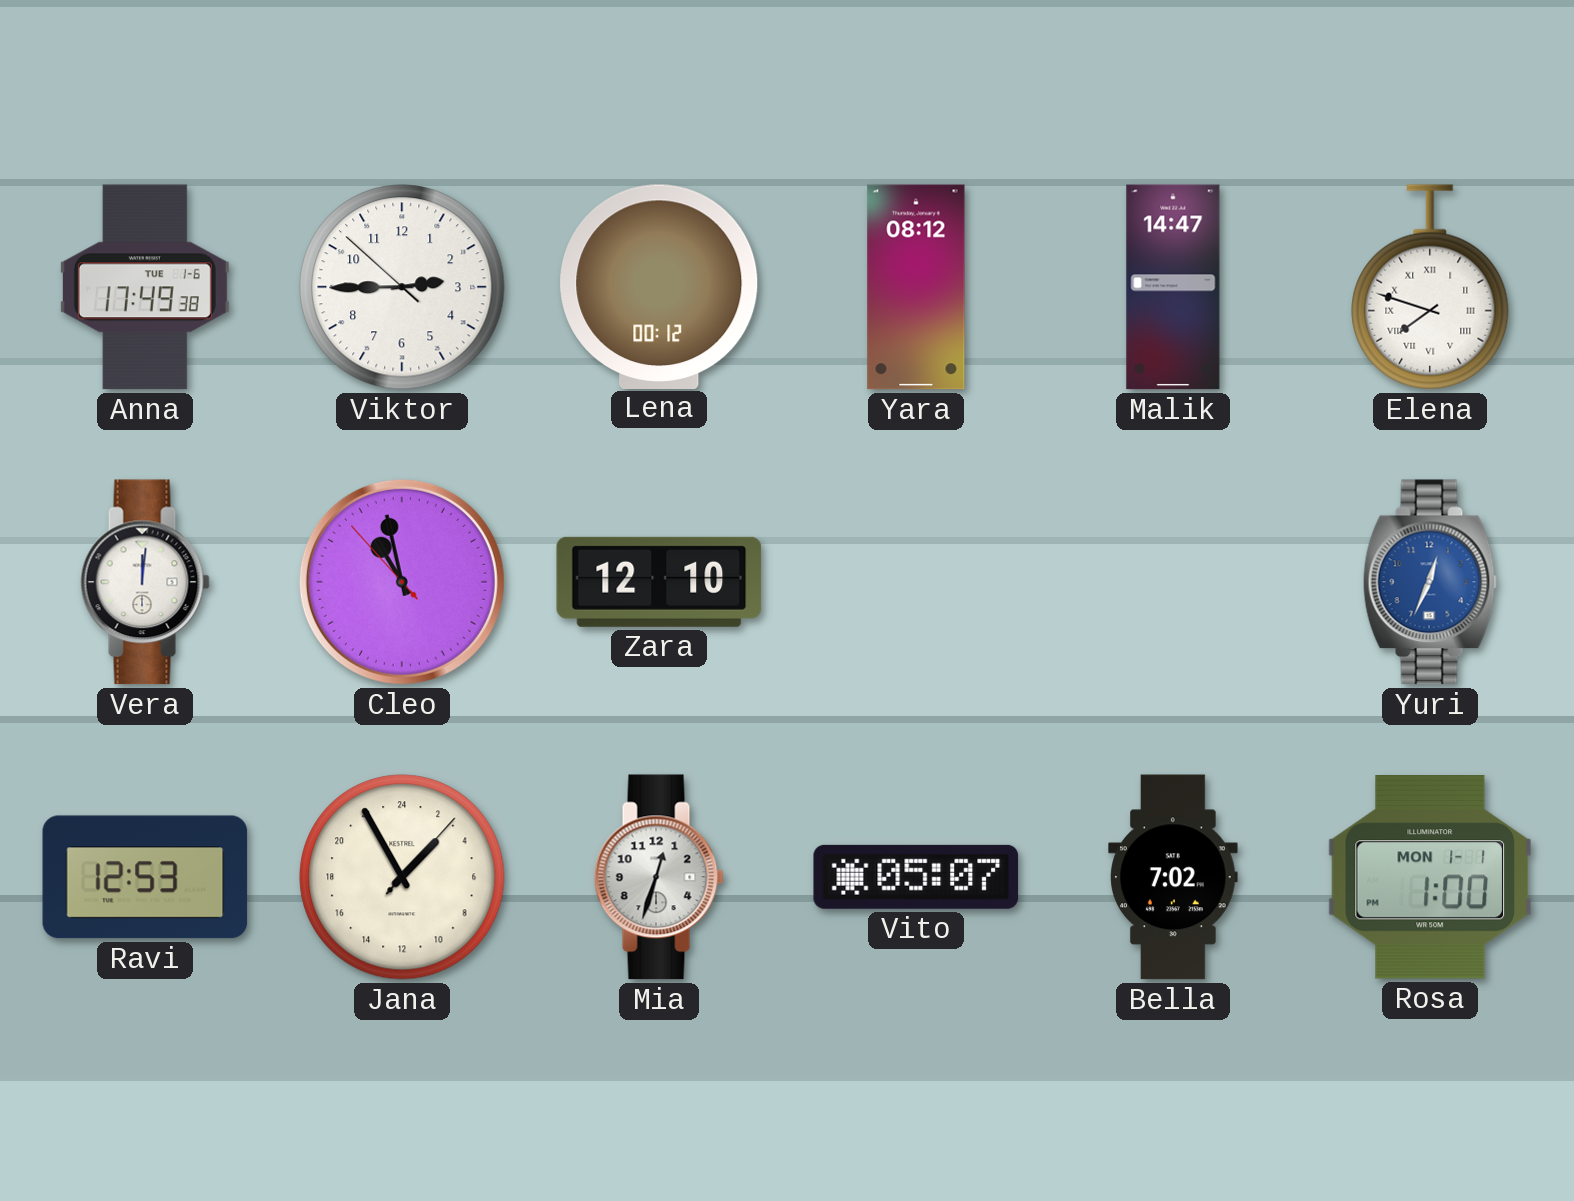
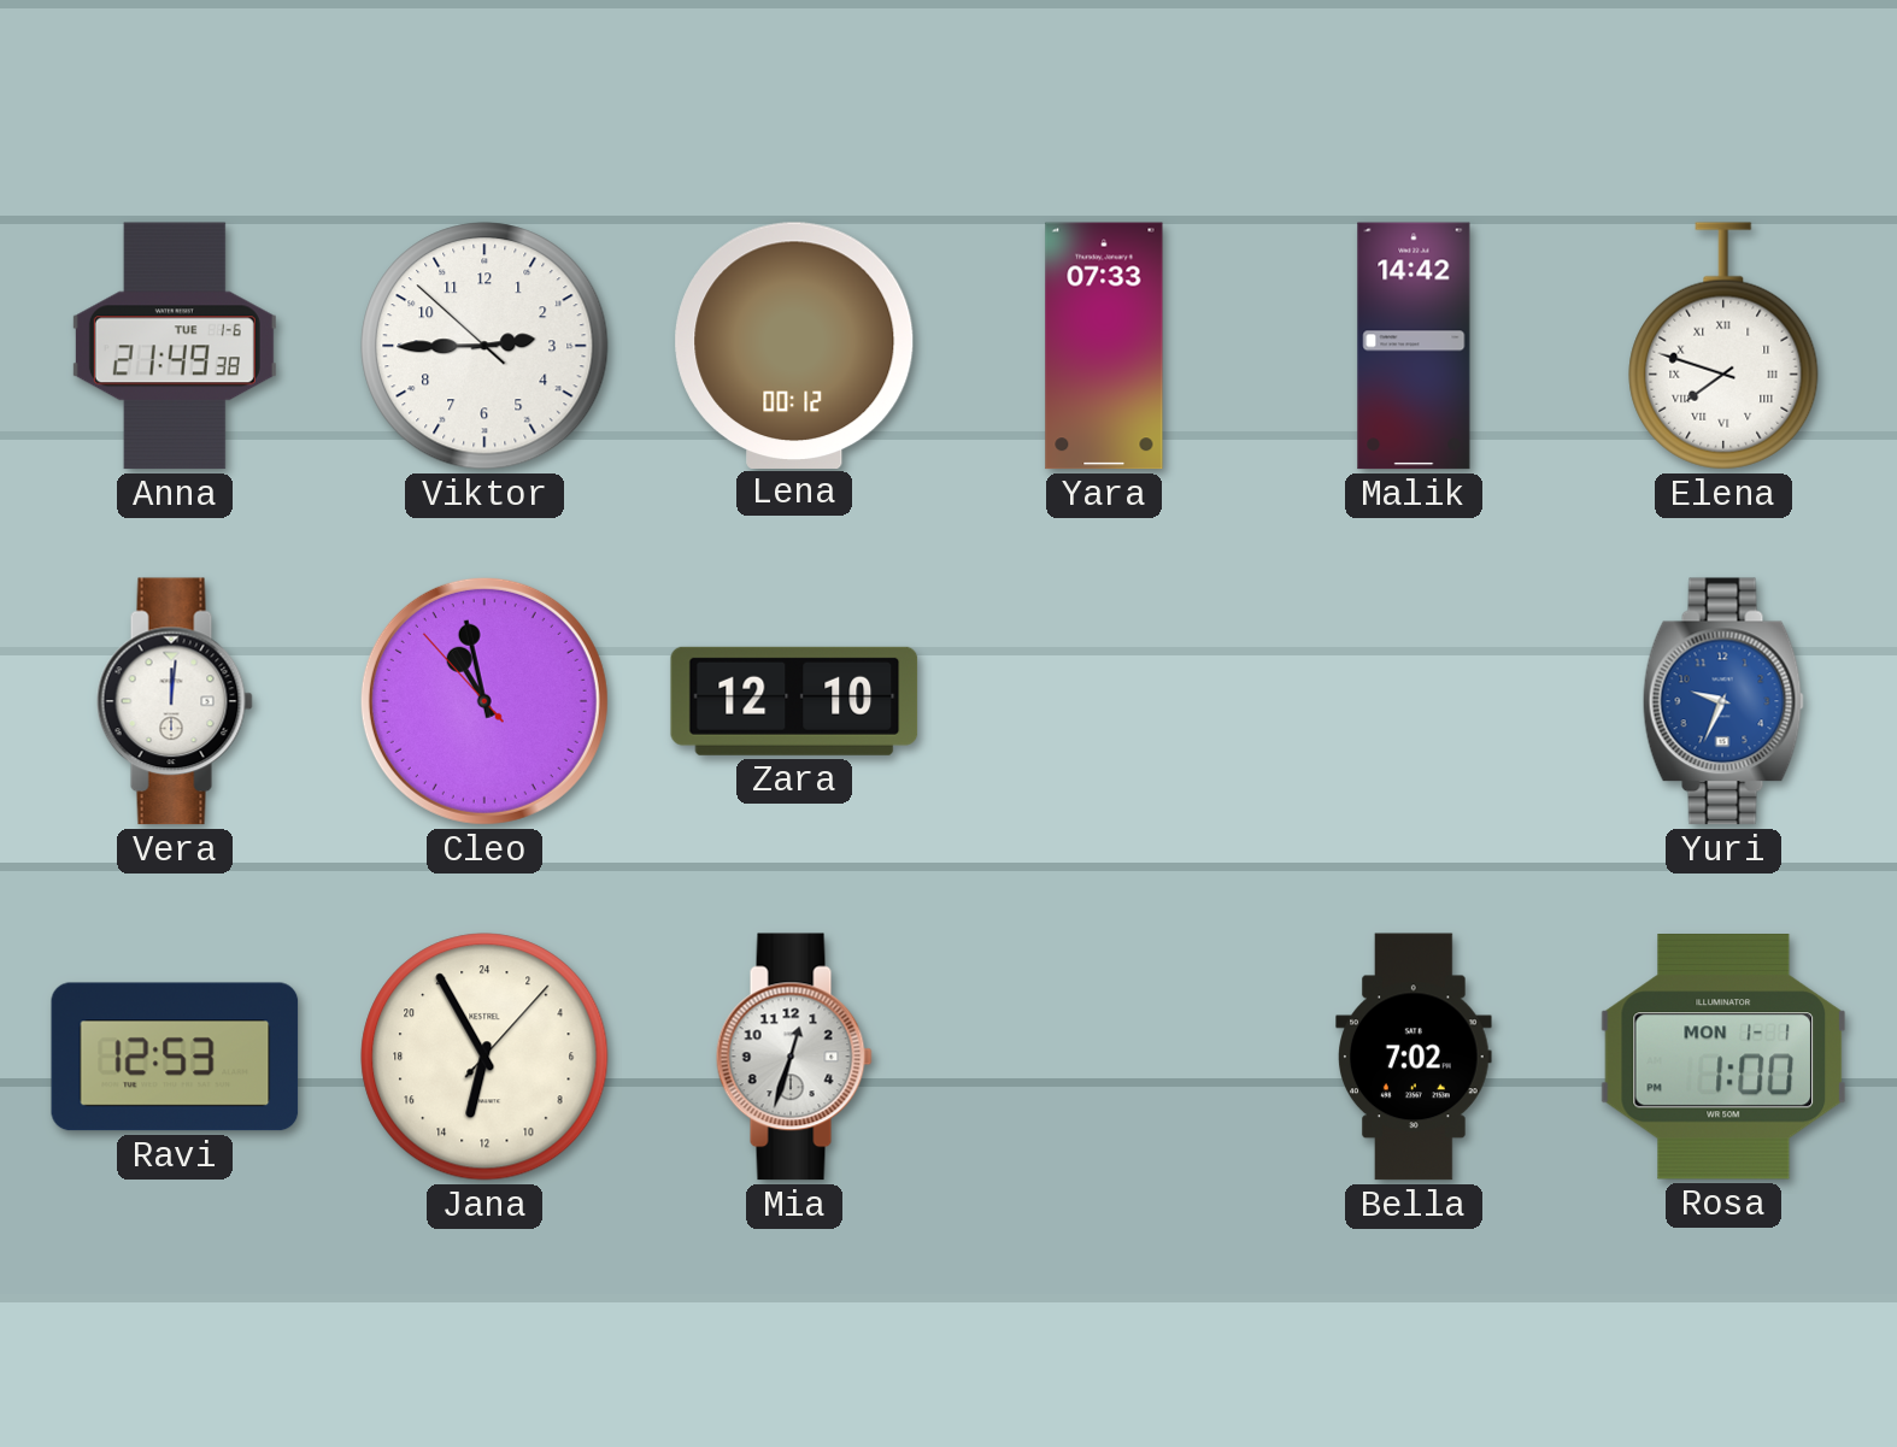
Anna: 17:49 -> 21:49 (175, 346)
Yara: 08:12 -> 07:33 (1104, 346)
Malik: 14:47 -> 14:42 (1414, 346)
Yuri: 12:34 -> 9:34 (1723, 701)
Jana: 2:55 -> 12:55 (484, 1057)
Vito: 05:07 -> none (916, 877)
